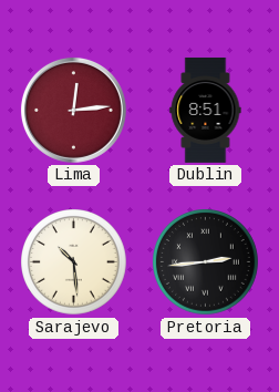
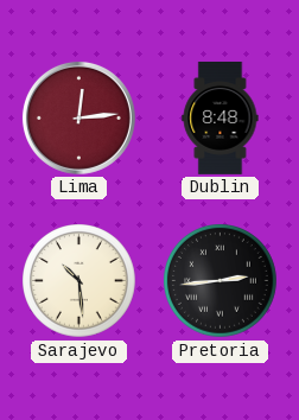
Dublin: 8:51 -> 8:48 (221, 117)
